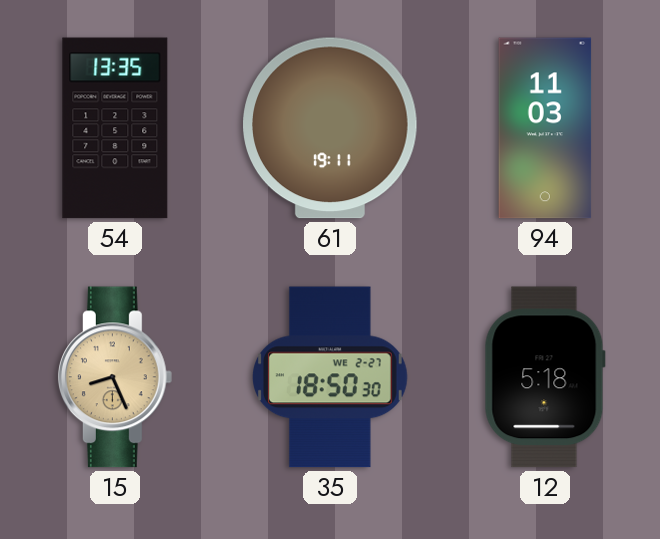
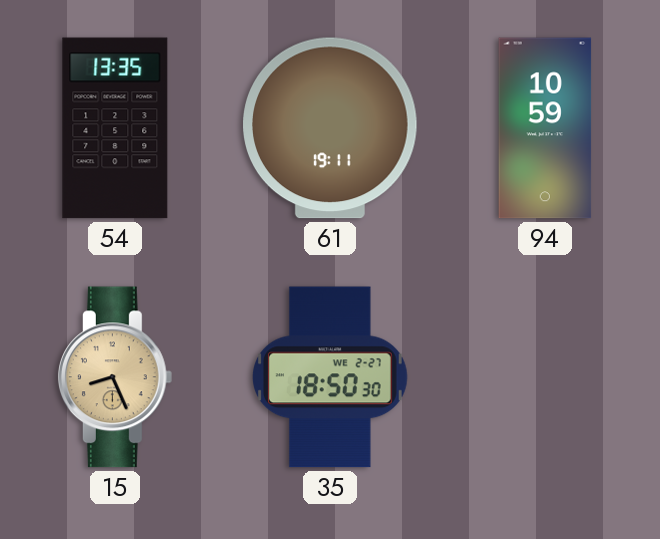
94: 11:03 -> 10:59 (545, 128)
12: 5:18 -> none (545, 377)
